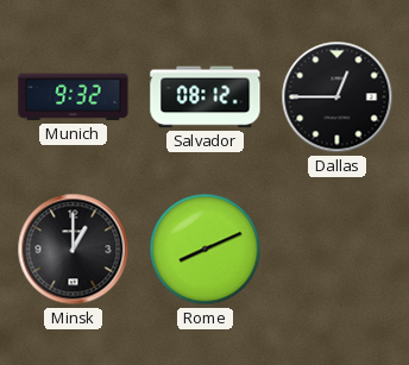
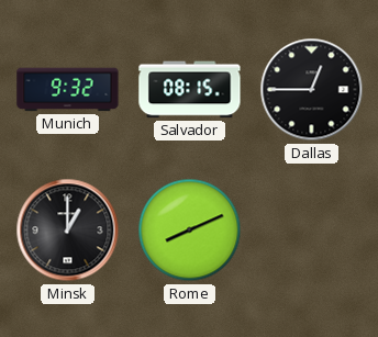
Salvador: 08:12 -> 08:15 (190, 90)
